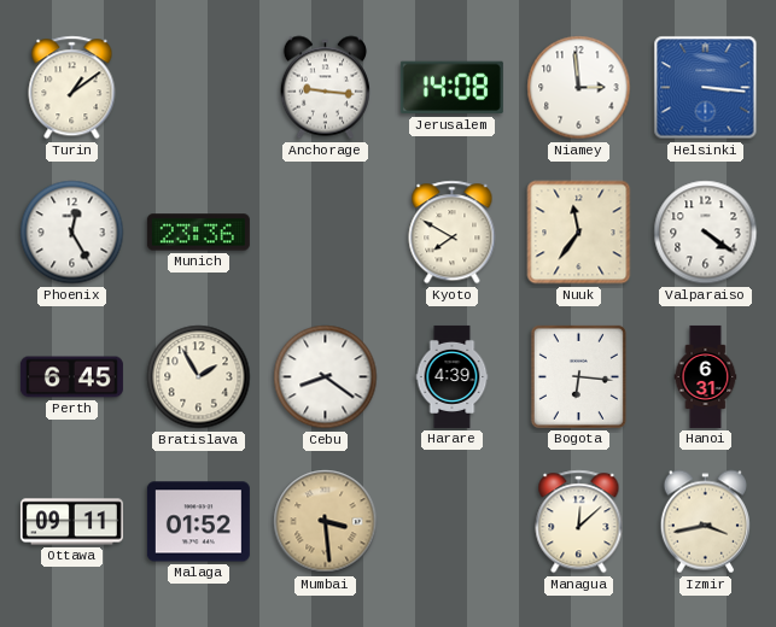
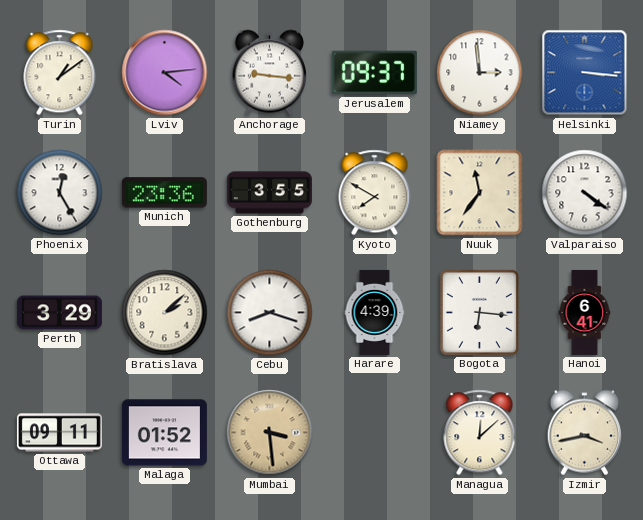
Lviv: none -> 4:14 (165, 73)
Jerusalem: 14:08 -> 09:37 (374, 73)
Gothenburg: none -> 3:55 (269, 193)
Perth: 6:45 -> 3:29 (59, 313)
Bratislava: 1:55 -> 2:08 (165, 313)
Cebu: 8:21 -> 8:18 (270, 313)
Hanoi: 6:31 -> 6:41 (585, 312)
